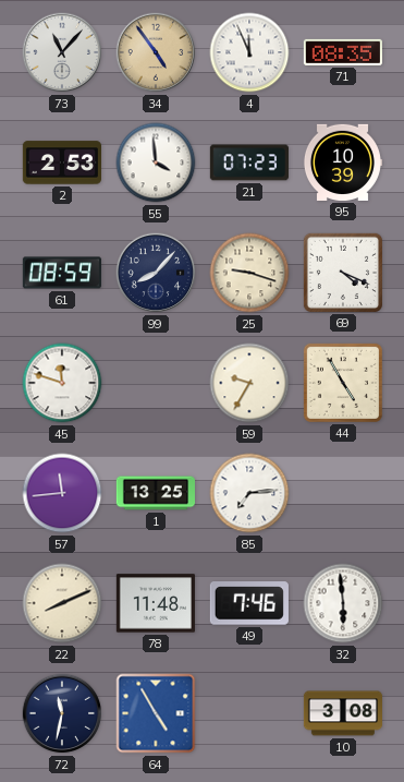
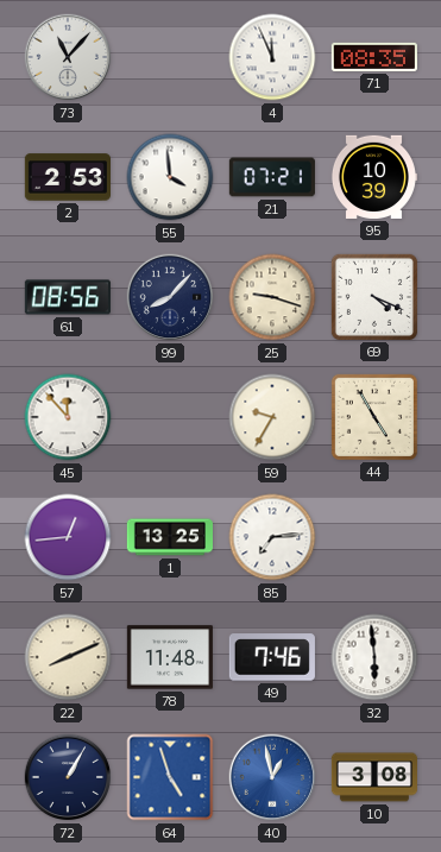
34: 4:54 -> none (156, 52)
21: 07:23 -> 07:21 (272, 177)
61: 08:59 -> 08:56 (68, 297)
45: 11:48 -> 11:53 (68, 417)
57: 11:44 -> 12:44 (68, 537)
72: 11:32 -> 1:05 (68, 777)
64: 4:55 -> 4:57 (170, 777)
40: none -> 12:58 (272, 777)
